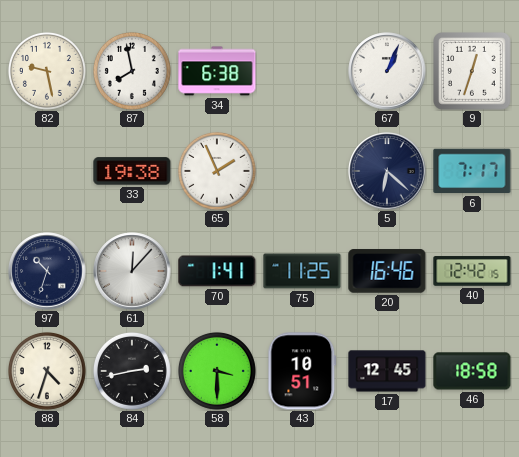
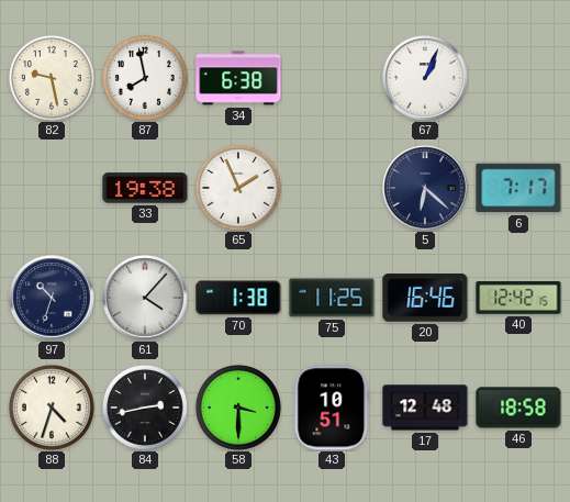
9: 12:33 -> none (473, 72)
61: 12:07 -> 4:07 (145, 298)
70: 1:41 -> 1:38 (238, 298)
17: 12:45 -> 12:48 (425, 408)
